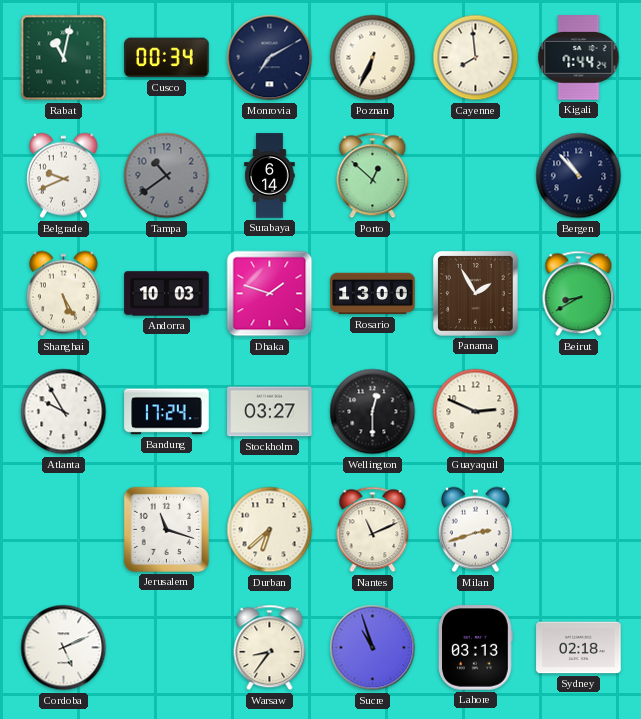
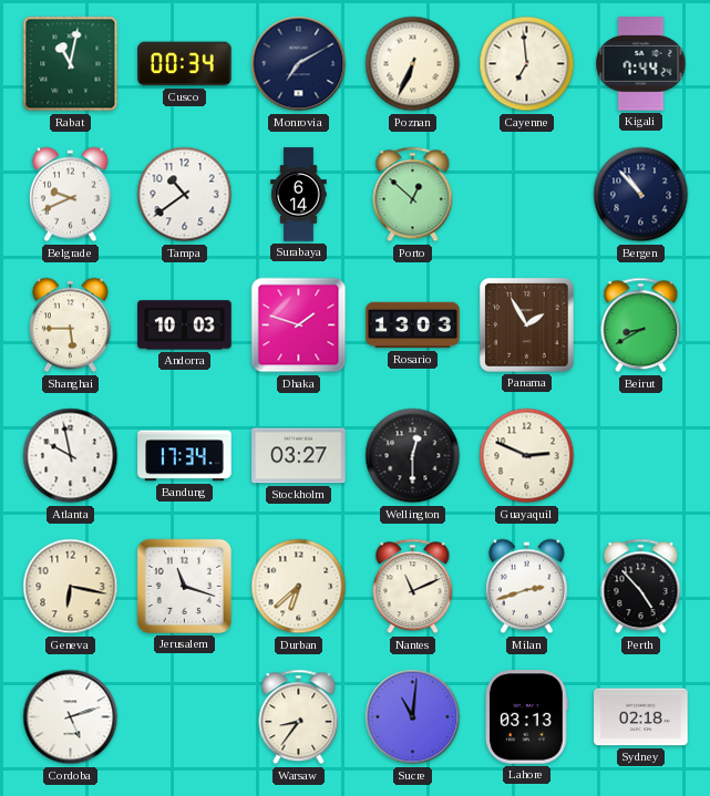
Cayenne: 7:59 -> 6:59 (527, 64)
Tampa dial: grey -> white (185, 195)
Shanghai: 5:25 -> 5:45 (70, 325)
Rosario: 13:00 -> 13:03 (413, 325)
Atlanta: 9:55 -> 9:58 (71, 456)
Bandung: 17:24 -> 17:34 (185, 456)
Geneva: none -> 6:17 (71, 587)
Perth: none -> 4:53 (641, 587)
Cordoba: 5:11 -> 5:12 (71, 717)
Sucre: 10:57 -> 11:01 (413, 717)
